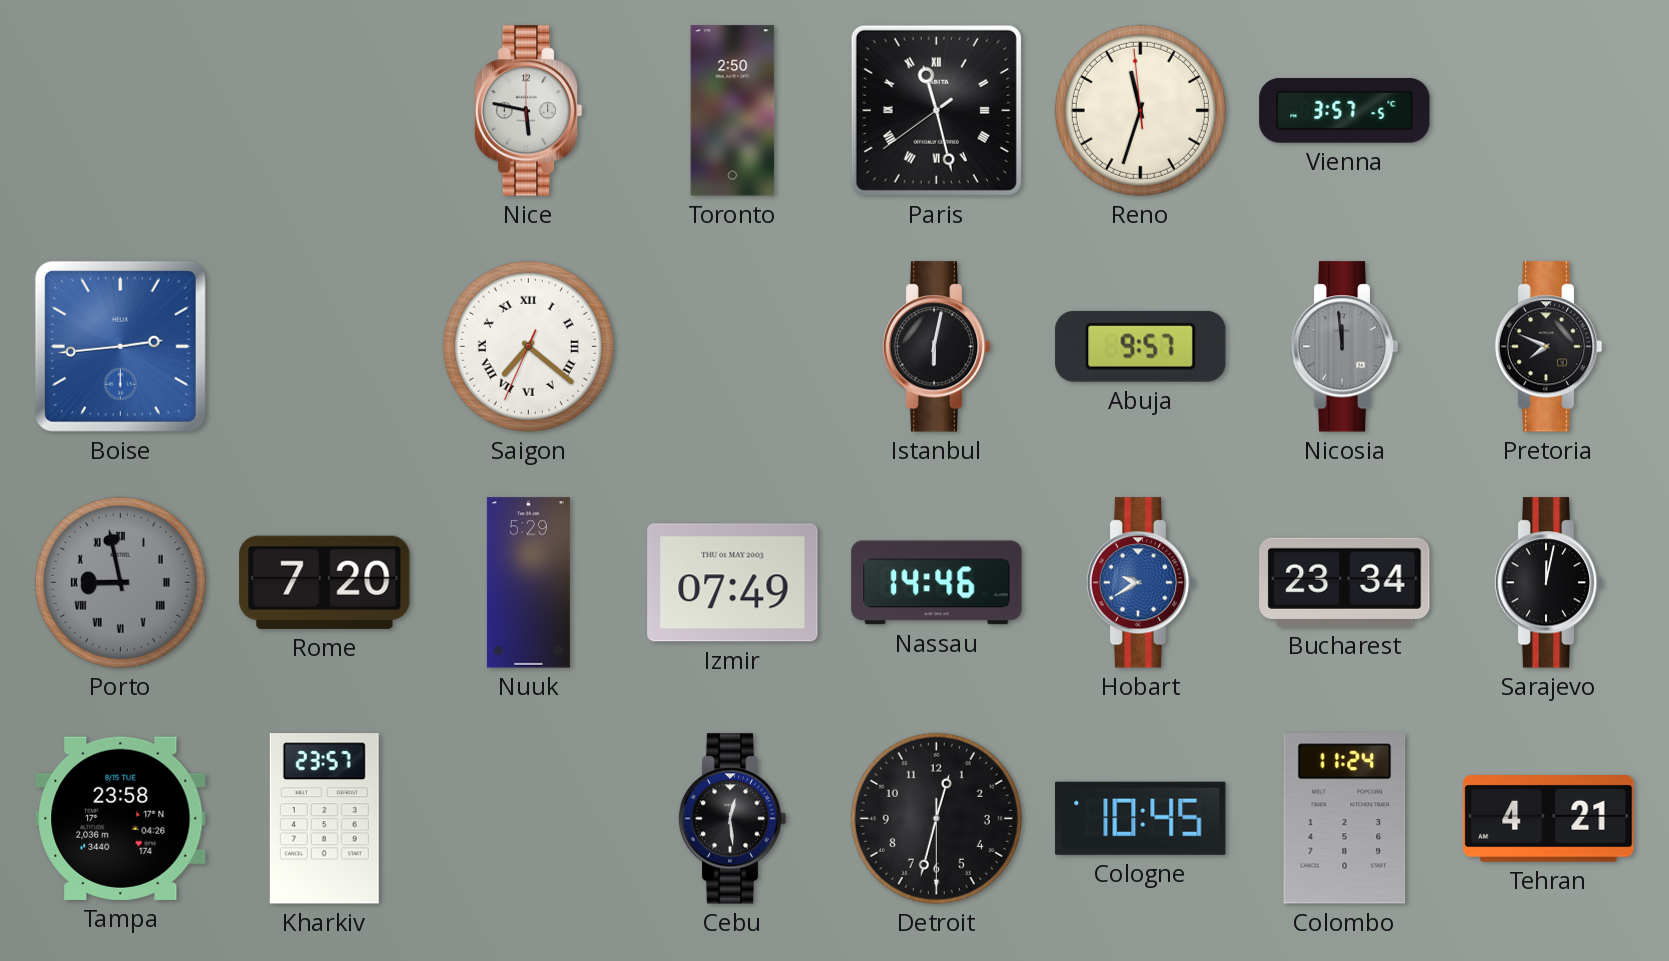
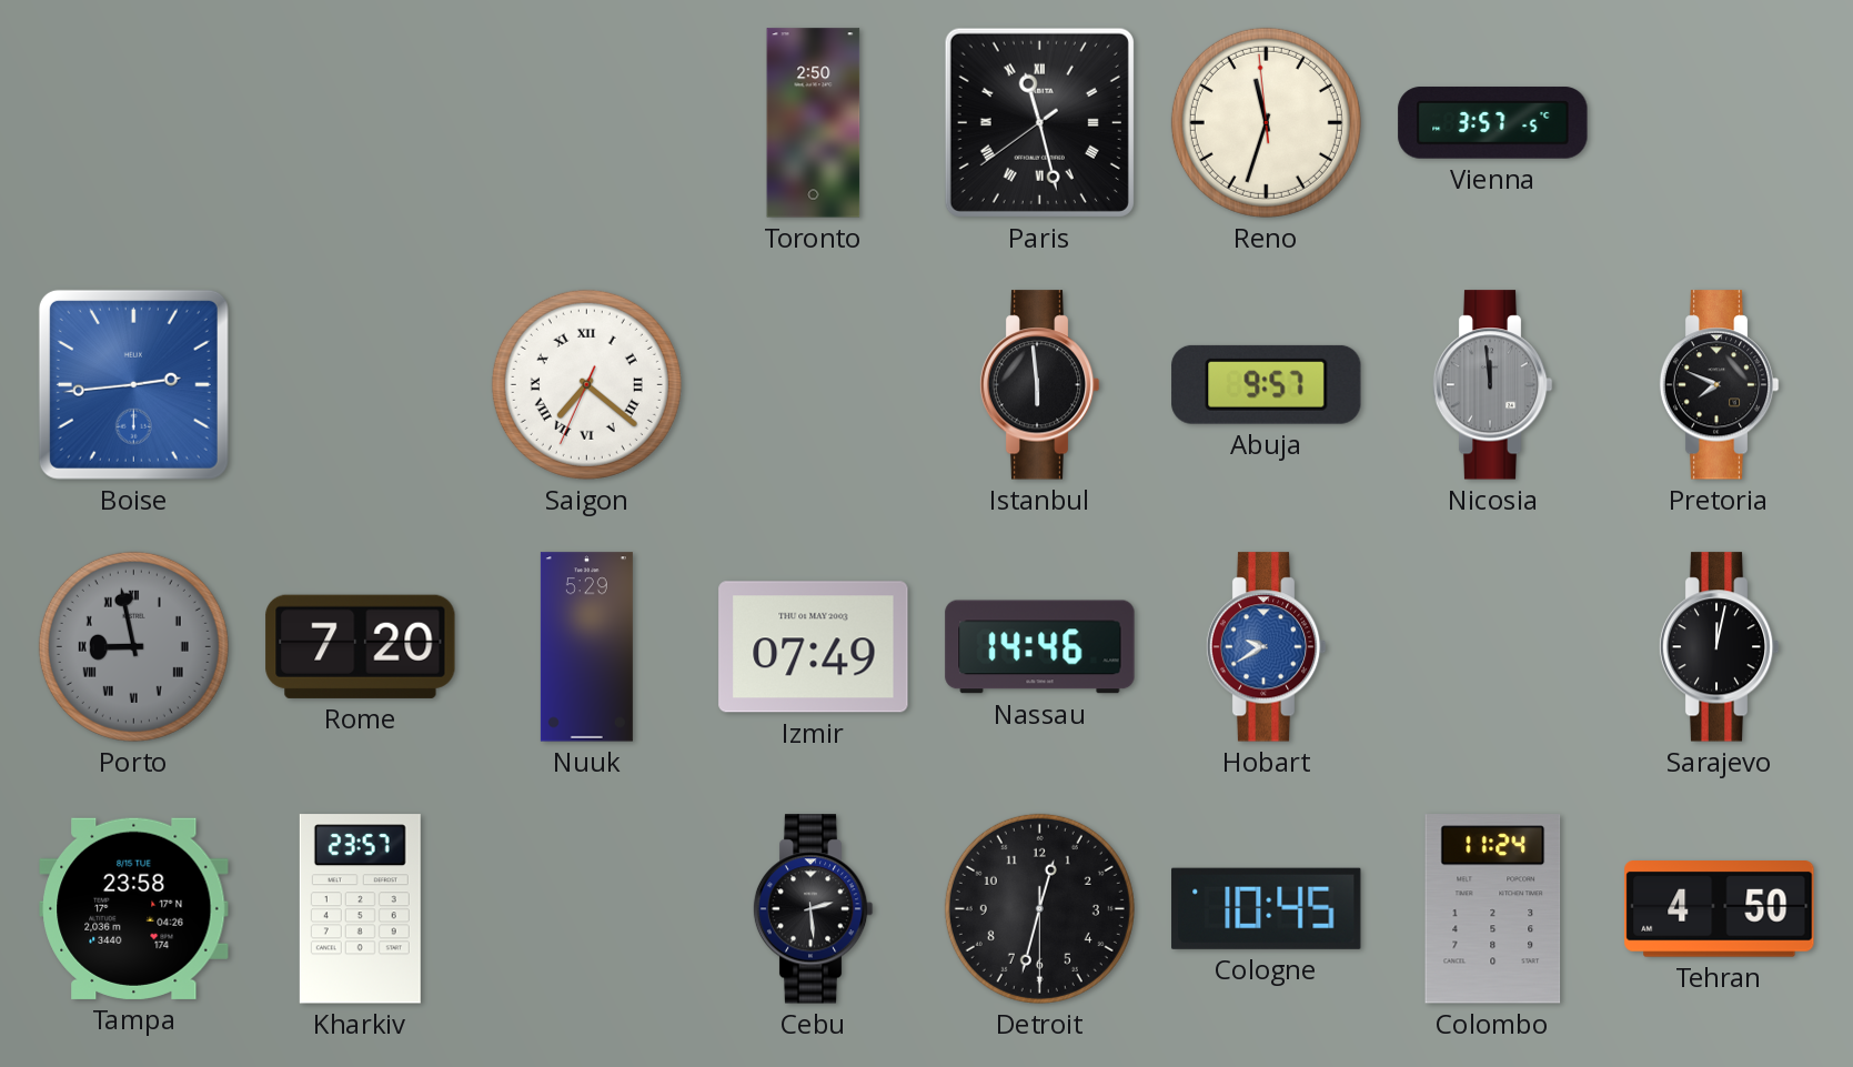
Nice: 5:47 -> none (528, 111)
Istanbul: 6:02 -> 5:59 (1039, 385)
Bucharest: 23:34 -> none (1345, 582)
Cebu: 12:29 -> 2:29 (813, 909)
Tehran: 4:21 -> 4:50 (1720, 909)
